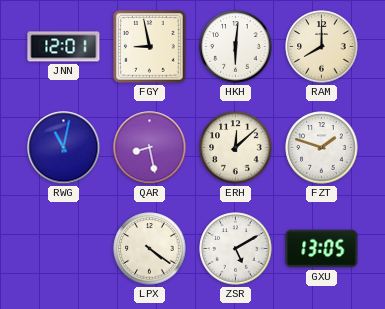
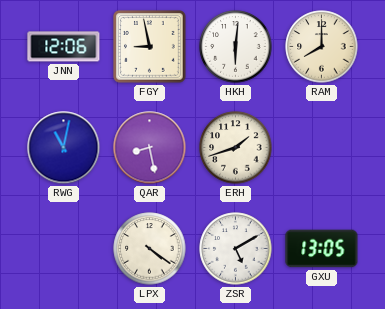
JNN: 12:01 -> 12:06 (64, 47)
ERH: 12:08 -> 1:42 (236, 148)
FZT: 1:48 -> none (322, 148)
